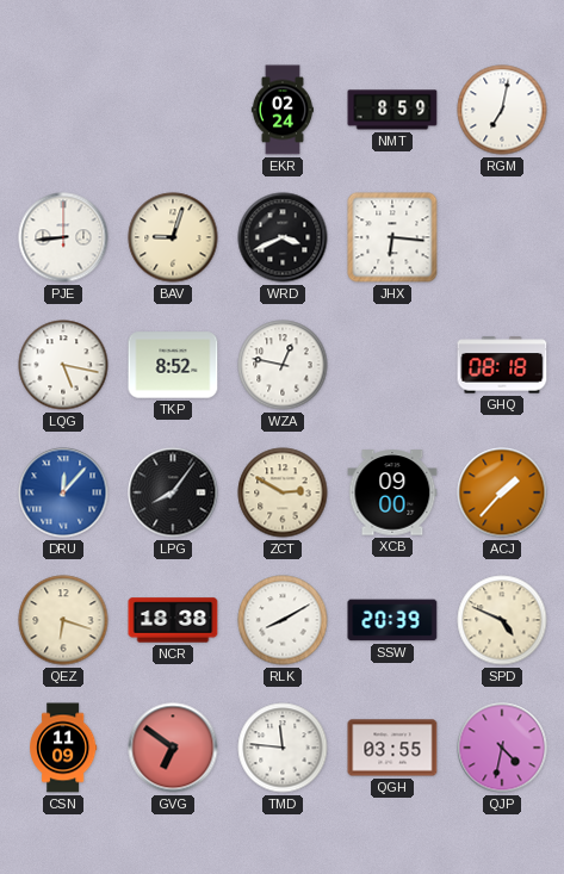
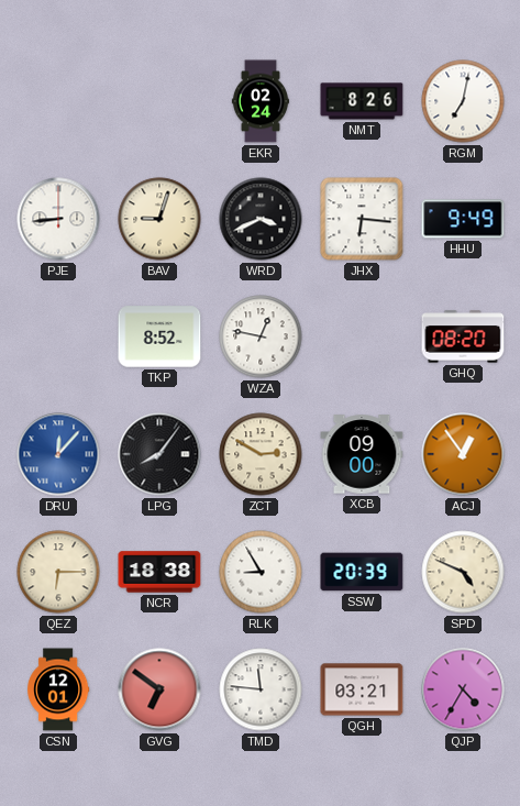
NMT: 8:59 -> 8:26 (362, 101)
HHU: none -> 9:49 (463, 219)
LQG: 5:17 -> none (63, 365)
GHQ: 08:18 -> 08:20 (463, 336)
ACJ: 1:37 -> 12:54 (463, 454)
QEZ: 6:18 -> 6:15 (58, 572)
RLK: 8:10 -> 8:55 (261, 572)
CSN: 11:09 -> 12:01 (58, 689)
QGH: 03:55 -> 03:21 (362, 689)
QJP: 4:32 -> 4:35 (463, 689)
